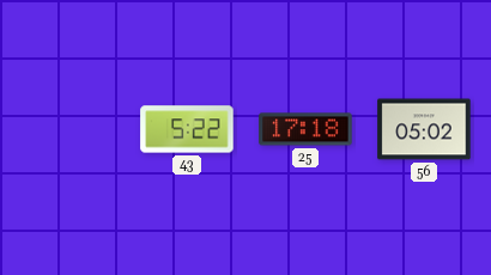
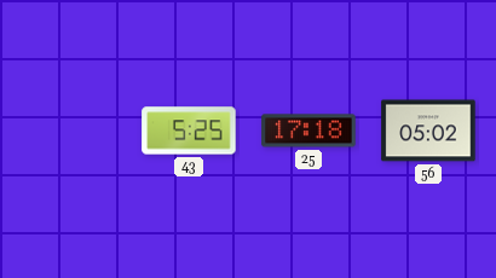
43: 5:22 -> 5:25 (189, 131)
